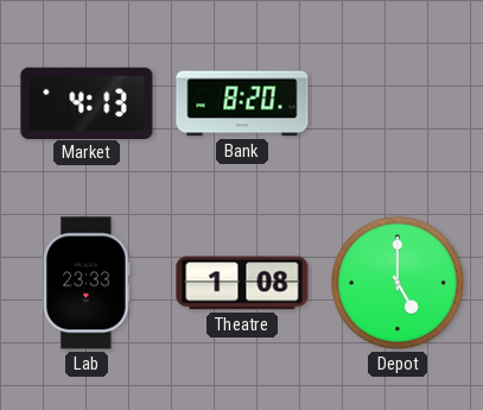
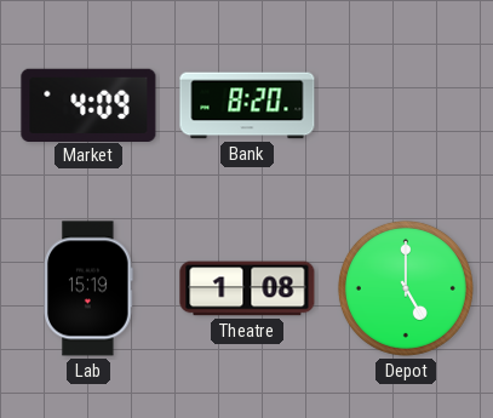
Market: 4:13 -> 4:09 (88, 104)
Lab: 23:33 -> 15:19 (88, 288)
